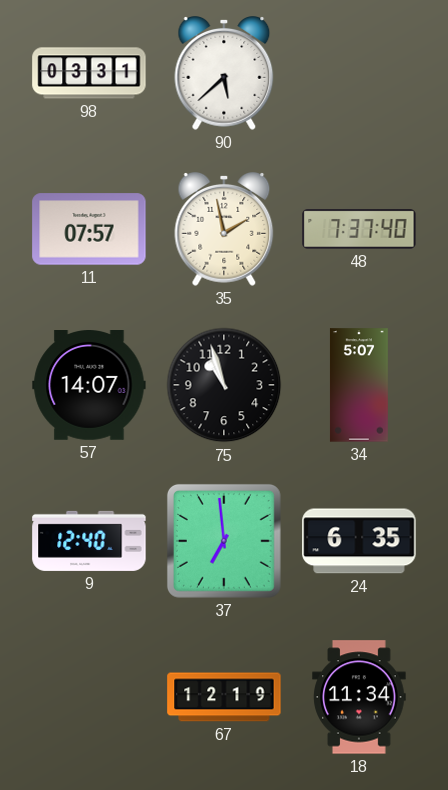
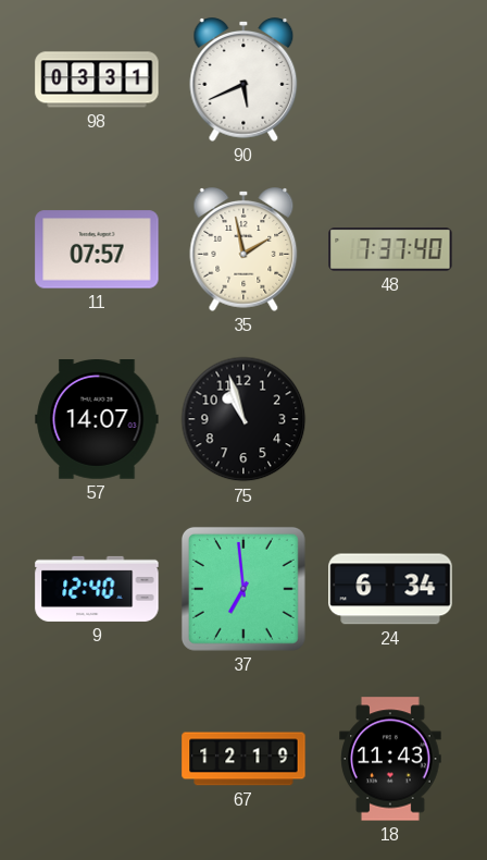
90: 5:38 -> 5:41 (243, 81)
34: 5:07 -> none (359, 385)
24: 6:35 -> 6:34 (390, 589)
18: 11:34 -> 11:43 (390, 759)
